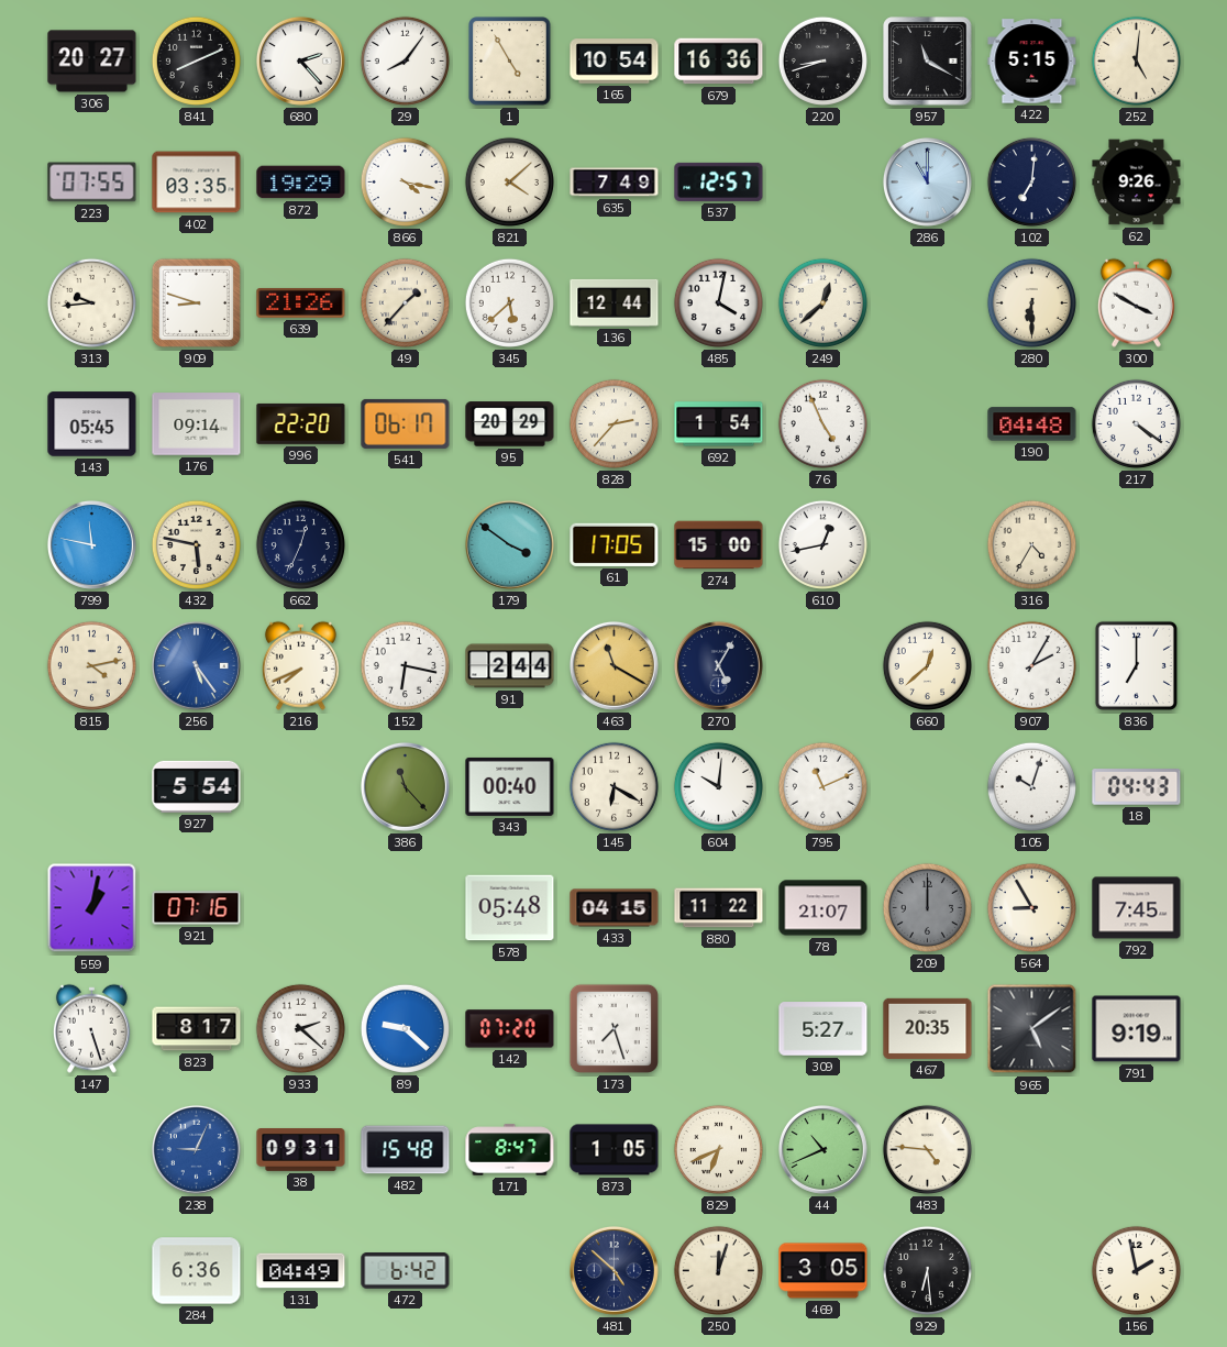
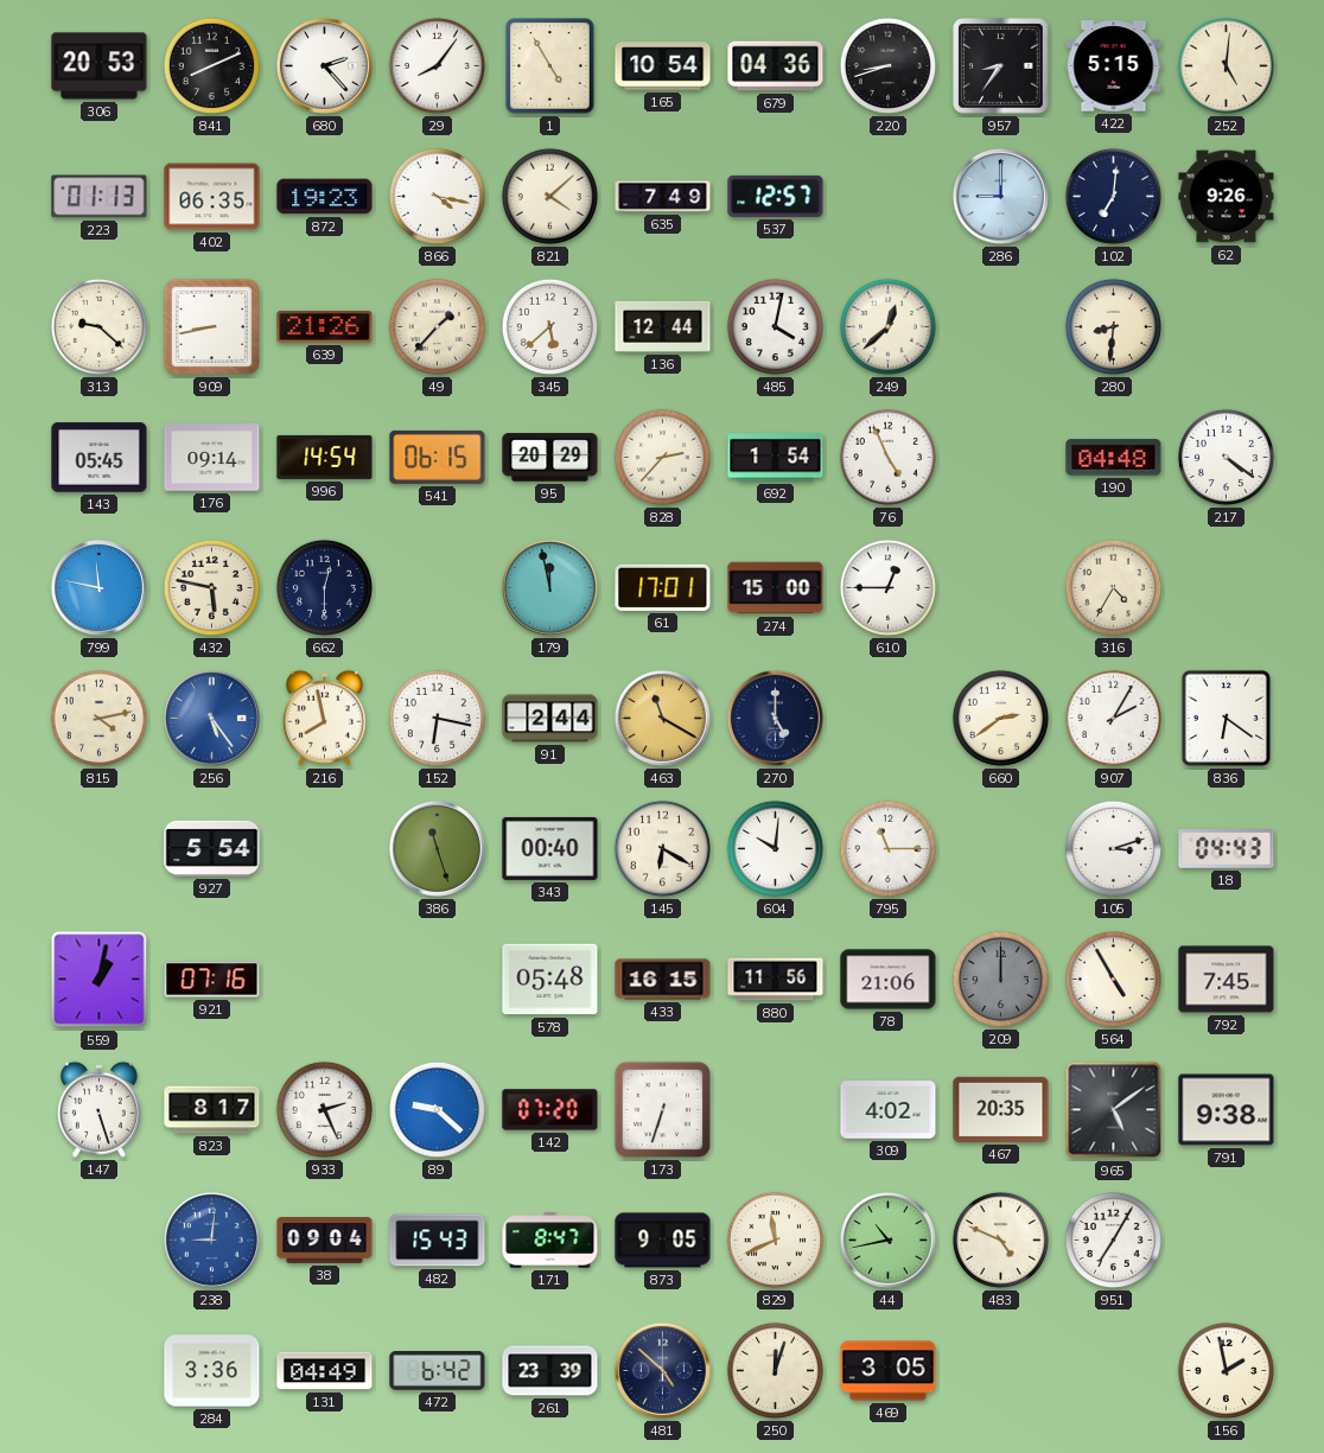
306: 20:27 -> 20:53 (100, 66)
679: 16:36 -> 04:36 (776, 66)
957: 11:20 -> 8:36 (1001, 66)
223: 07:55 -> 01:13 (100, 197)
402: 03:35 -> 06:35 (212, 197)
872: 19:29 -> 19:23 (325, 197)
286: 11:00 -> 9:00 (1000, 196)
313: 9:44 -> 9:22 (98, 326)
909: 8:48 -> 8:43 (211, 326)
280: 6:30 -> 8:31 (1113, 326)
300: 3:50 -> none (1136, 302)
996: 22:20 -> 14:54 (325, 457)
541: 06:17 -> 06:15 (438, 457)
662: 12:34 -> 12:30 (324, 587)
179: 3:51 -> 11:58 (549, 587)
61: 17:05 -> 17:01 (663, 587)
610: 12:43 -> 12:45 (887, 587)
216: 7:41 -> 7:58 (324, 718)
270: 5:05 -> 5:00 (775, 718)
660: 12:38 -> 2:39 (1000, 718)
836: 7:00 -> 6:21 (1226, 718)
386: 11:23 -> 11:27 (437, 848)
795: 11:11 -> 11:15 (887, 848)
105: 10:03 -> 3:12 (1113, 848)
433: 04:15 -> 16:15 (663, 980)
880: 11:22 -> 11:56 (776, 980)
78: 21:07 -> 21:06 (889, 980)
564: 8:55 -> 4:55 (1113, 979)
933: 2:22 -> 2:26 (324, 1109)
173: 7:27 -> 6:33 (662, 1109)
309: 5:27 -> 4:02 (889, 1110)
791: 9:19 -> 9:38 (1227, 1110)
238: 9:04 -> 9:01 (211, 1239)
38: 09:31 -> 09:04 (325, 1241)
482: 15:48 -> 15:43 (438, 1241)
873: 1:05 -> 9:05 (663, 1241)
829: 6:41 -> 11:41 (775, 1239)
44: 10:41 -> 10:43 (887, 1239)
483: 4:46 -> 4:49 (1000, 1239)
951: none -> 7:05 (1113, 1239)
284: 6:36 -> 3:36 (212, 1371)
261: none -> 23:39 (550, 1371)
929: 6:29 -> none (927, 1270)
